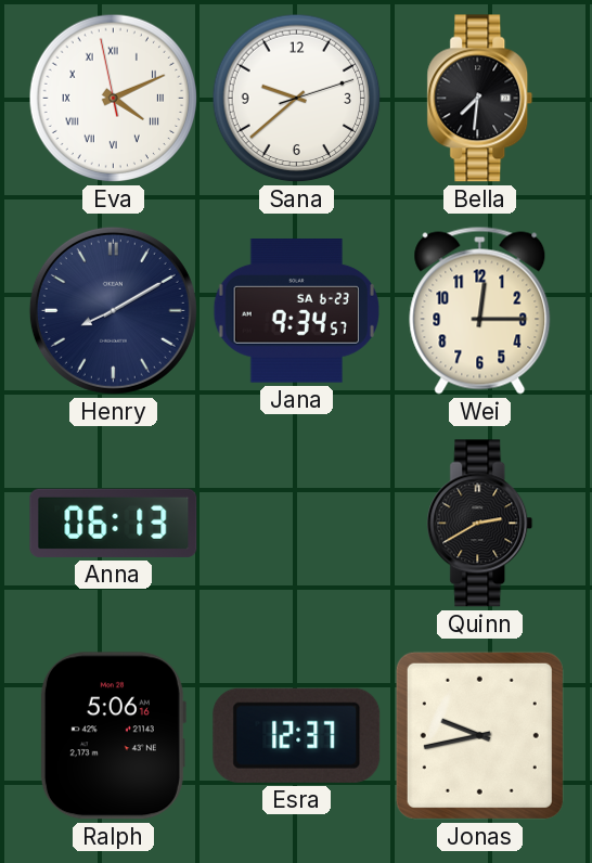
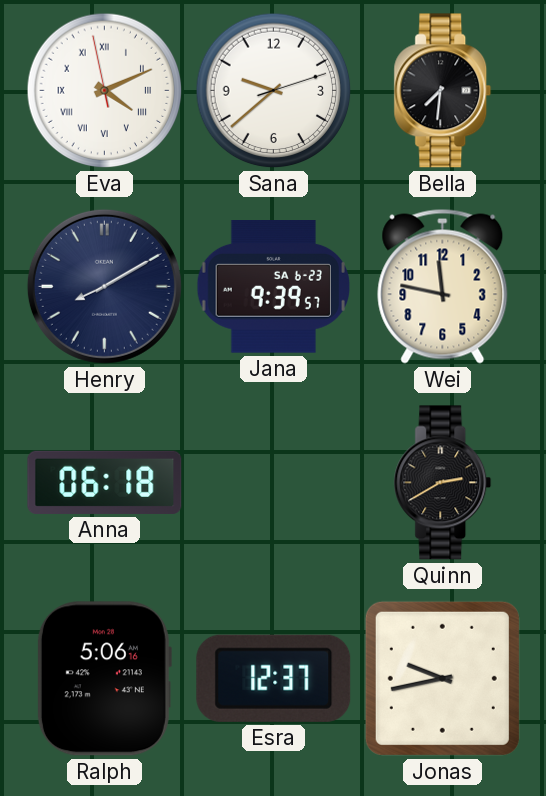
Jana: 9:34 -> 9:39 (273, 287)
Wei: 12:15 -> 11:47 (443, 286)
Anna: 06:13 -> 06:18 (105, 482)
